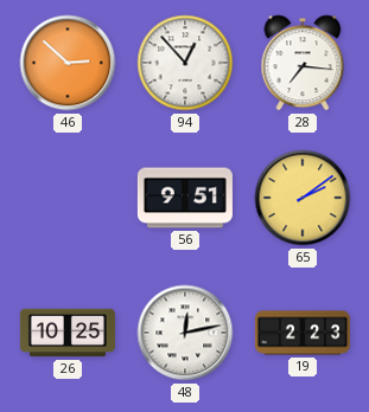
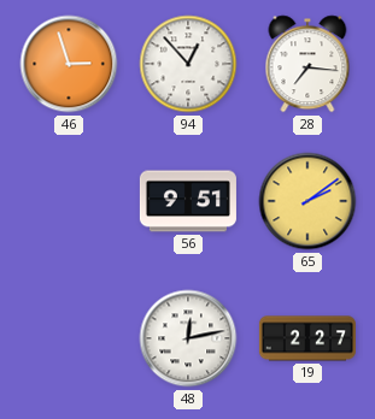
46: 2:52 -> 2:57 (69, 64)
26: 10:25 -> none (68, 333)
19: 2:23 -> 2:27 (307, 338)
